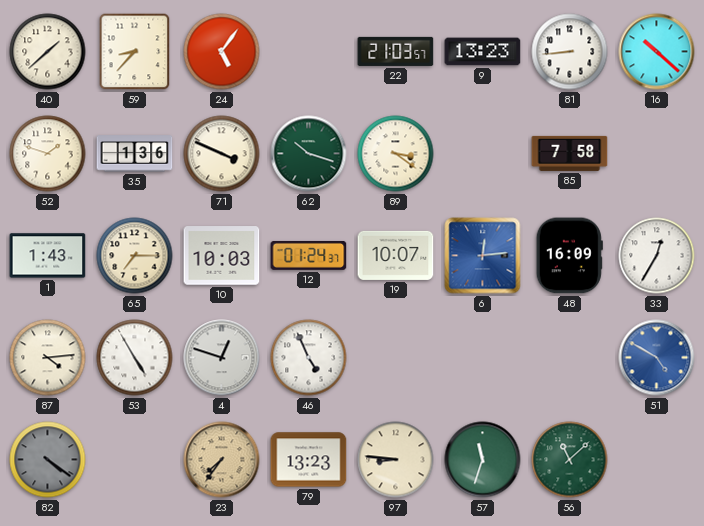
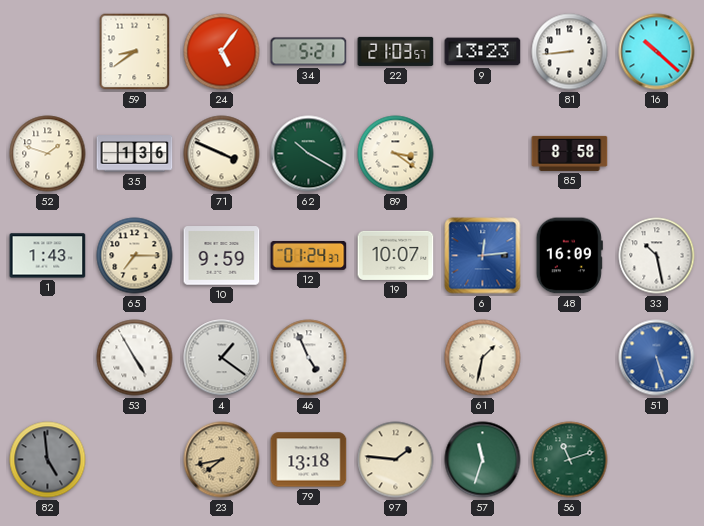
40: 1:38 -> none (48, 52)
59: 8:37 -> 8:39 (135, 52)
34: none -> 5:21 (309, 52)
62: 10:18 -> 10:20 (309, 154)
85: 7:58 -> 8:58 (570, 153)
10: 10:03 -> 9:59 (222, 256)
33: 12:35 -> 10:28 (657, 256)
87: 4:14 -> none (48, 358)
4: 12:48 -> 1:21 (222, 358)
61: none -> 1:32 (483, 358)
51: 4:50 -> 5:27 (657, 358)
82: 4:21 -> 4:59 (48, 460)
23: 7:36 -> 7:43 (222, 460)
79: 13:23 -> 13:18 (309, 460)
97: 8:46 -> 1:46 (396, 460)
56: 11:08 -> 11:12 (570, 460)
